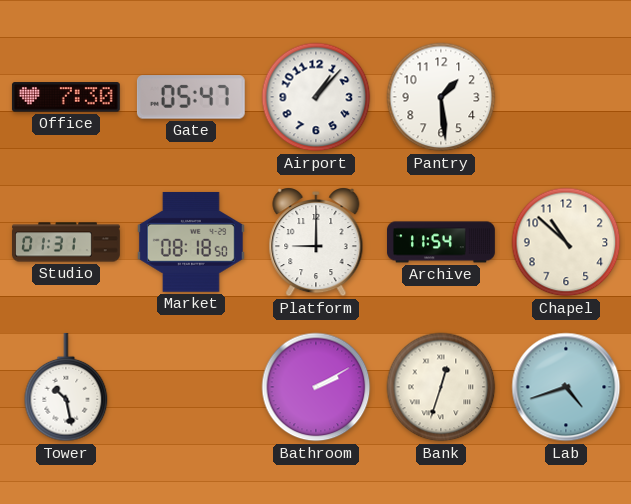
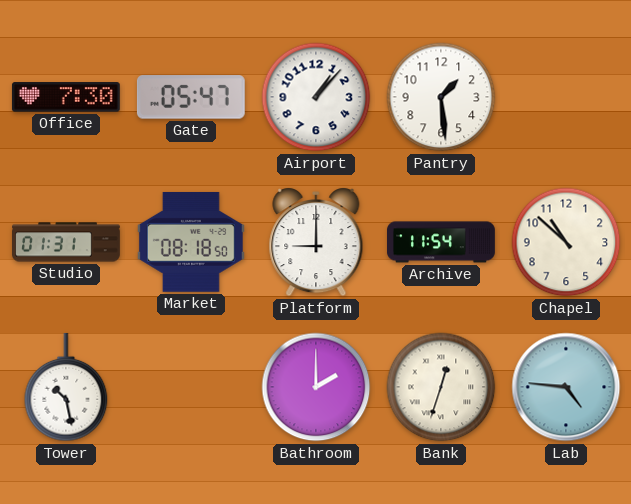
Bathroom: 2:10 -> 2:00 (316, 387)
Lab: 4:42 -> 4:46 (566, 387)
